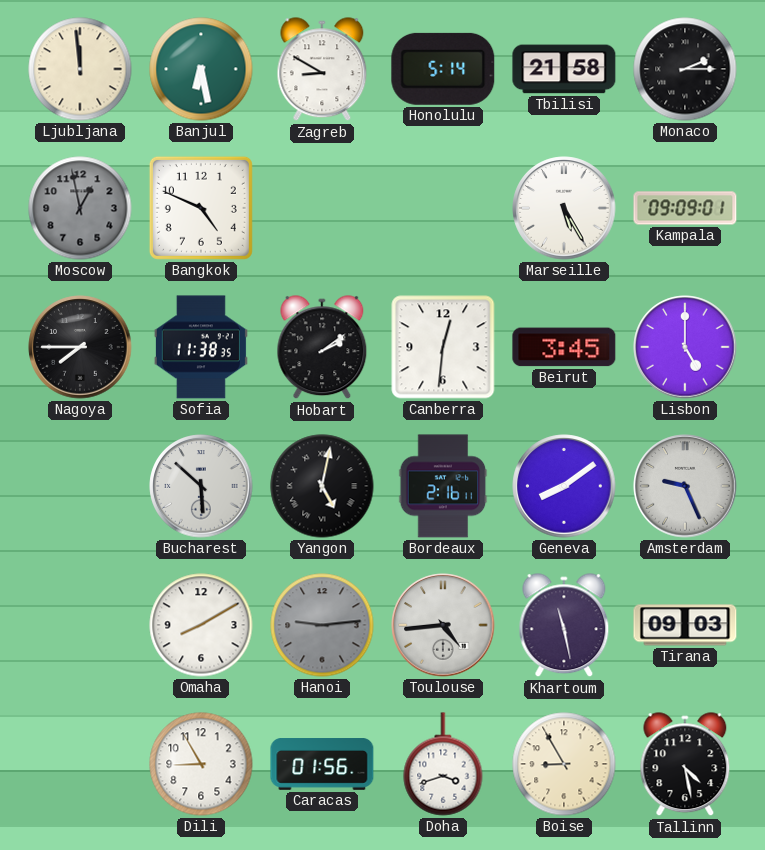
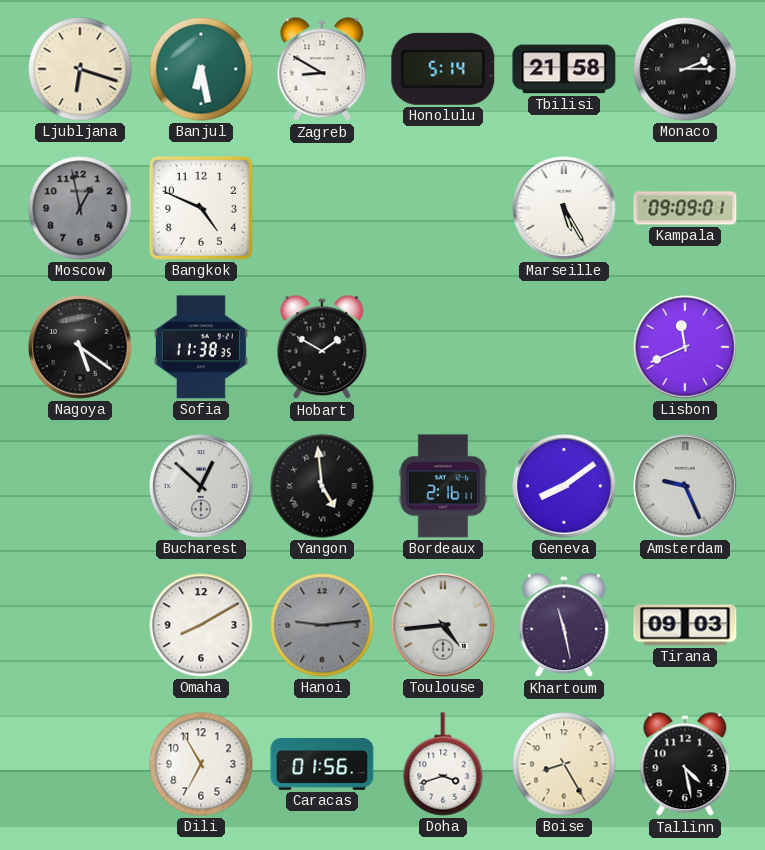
Ljubljana: 11:59 -> 6:18 (80, 69)
Nagoya: 7:45 -> 5:21 (80, 347)
Hobart: 2:09 -> 1:50 (322, 348)
Canberra: 12:31 -> none (443, 347)
Beirut: 3:45 -> none (564, 347)
Lisbon: 5:00 -> 11:41 (685, 347)
Bucharest: 5:52 -> 12:52 (201, 486)
Yangon: 5:02 -> 4:59 (322, 486)
Dili: 8:55 -> 6:55 (201, 764)
Boise: 8:55 -> 8:25 (564, 764)
